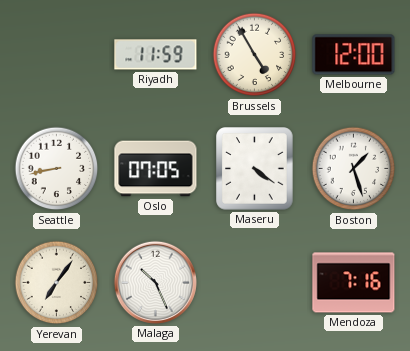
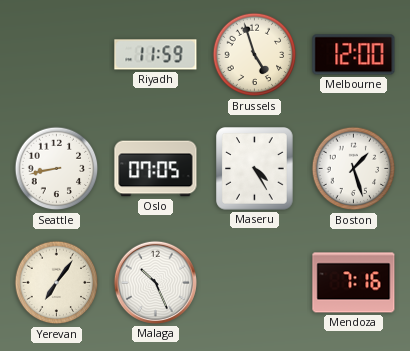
Brussels: 4:55 -> 4:57 (255, 55)
Maseru: 4:21 -> 4:25 (255, 169)
